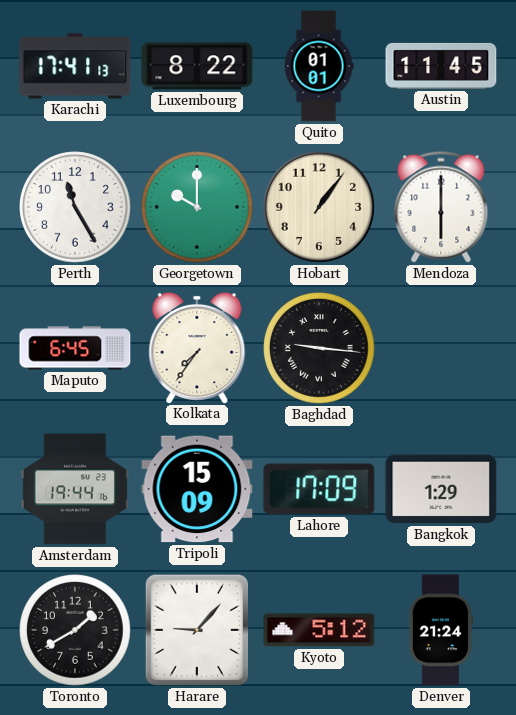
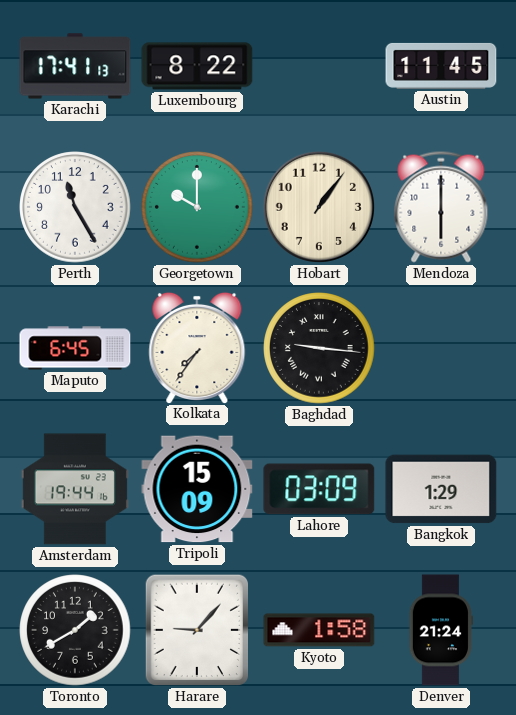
Quito: 01:01 -> none (319, 66)
Lahore: 17:09 -> 03:09 (319, 489)
Kyoto: 5:12 -> 1:58 (319, 630)
